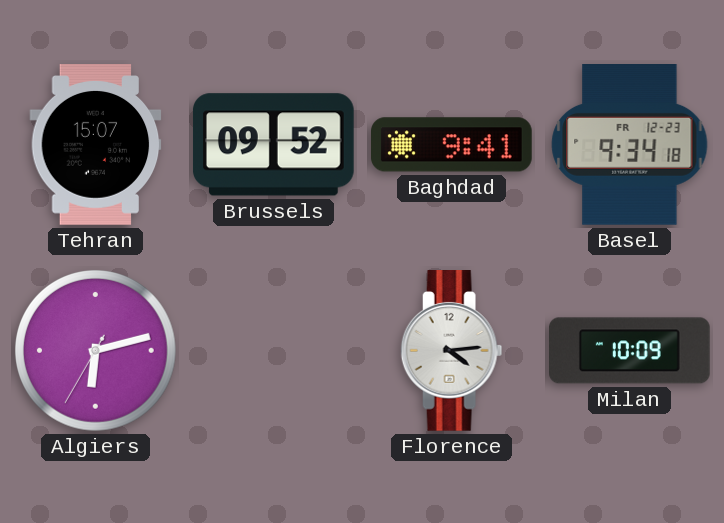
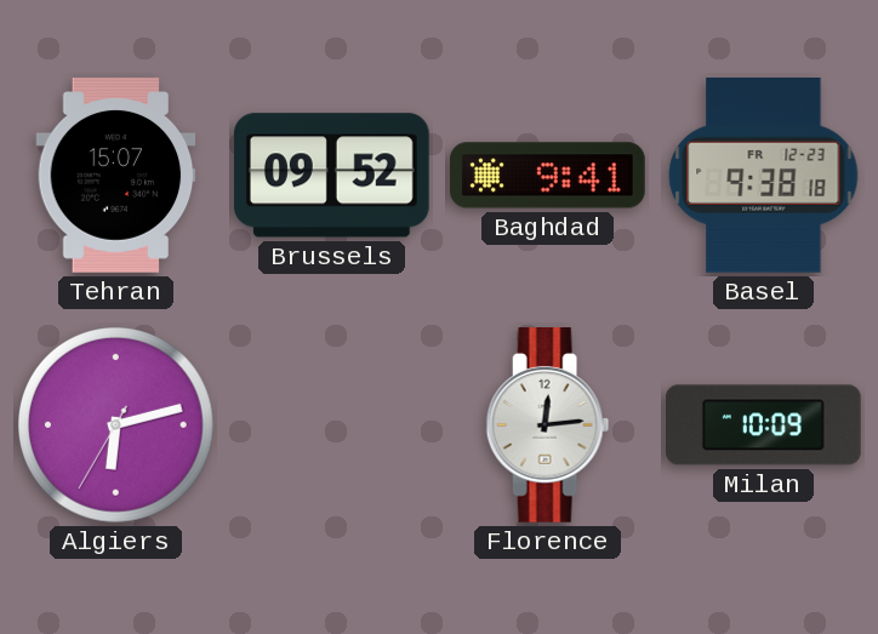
Basel: 9:34 -> 9:38 (764, 176)
Florence: 4:14 -> 12:14 (548, 425)
